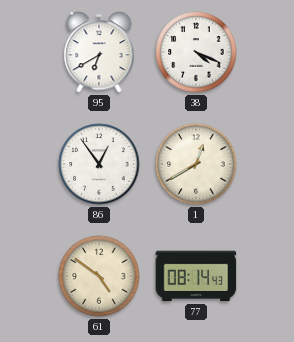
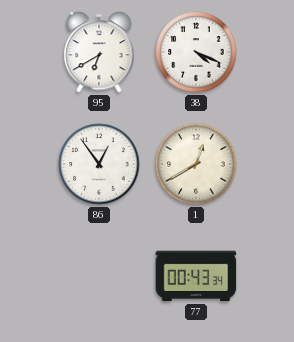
61: 4:51 -> none (99, 276)
77: 08:14 -> 00:43 (196, 276)
